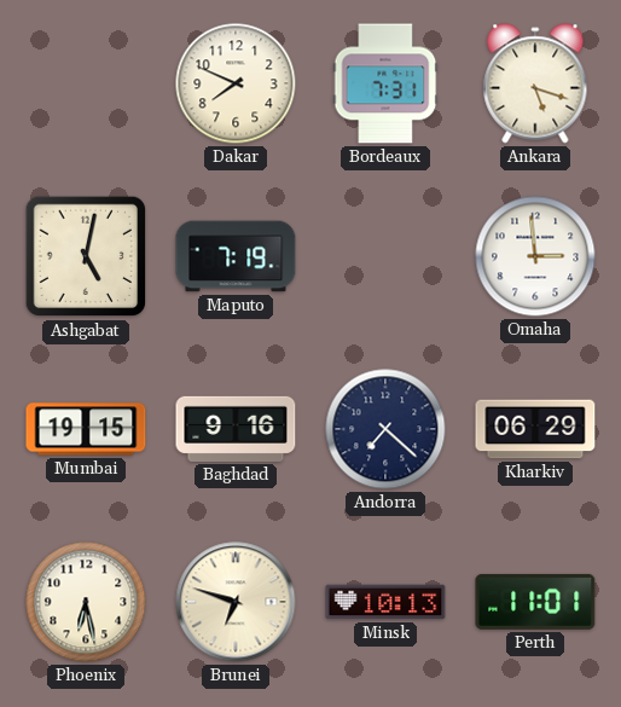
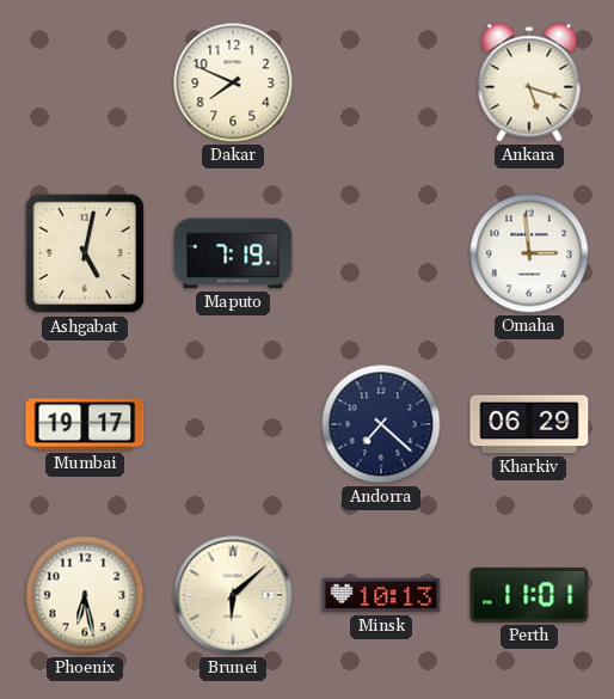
Bordeaux: 7:31 -> none (385, 83)
Mumbai: 19:15 -> 19:17 (85, 424)
Baghdad: 9:16 -> none (236, 429)
Brunei: 6:48 -> 6:08 (233, 595)
